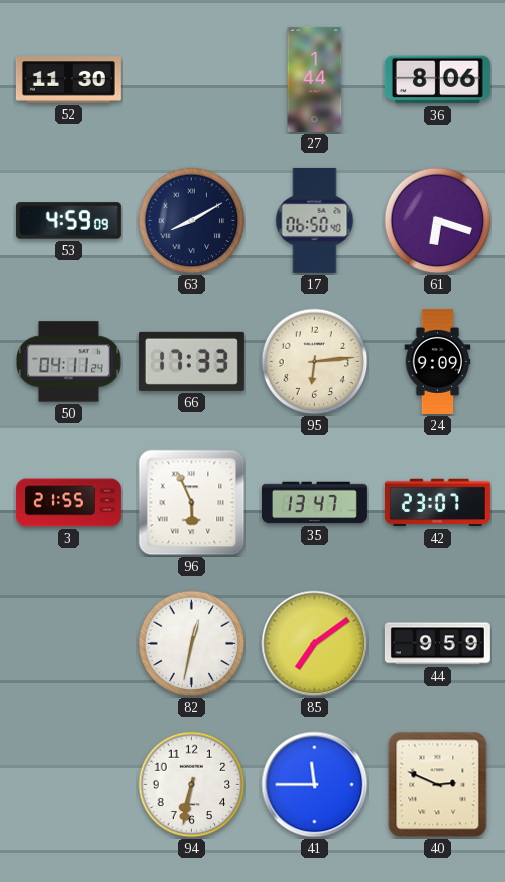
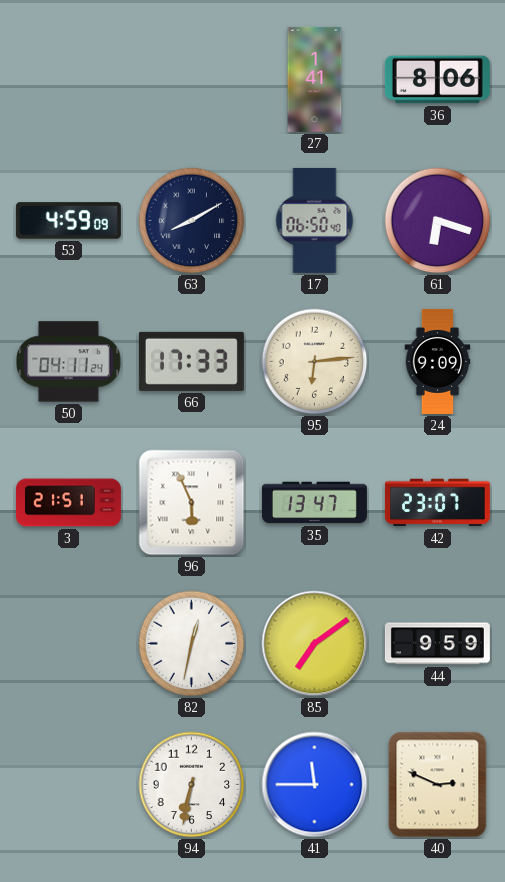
52: 11:30 -> none (68, 80)
27: 1:44 -> 1:41 (315, 79)
3: 21:55 -> 21:51 (68, 503)
